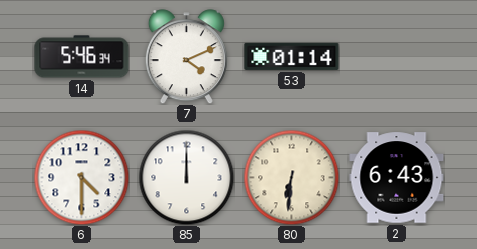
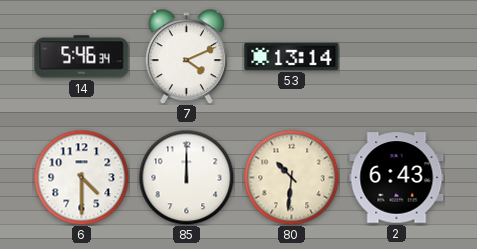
53: 01:14 -> 13:14 (292, 56)
80: 6:31 -> 10:31 (291, 177)
